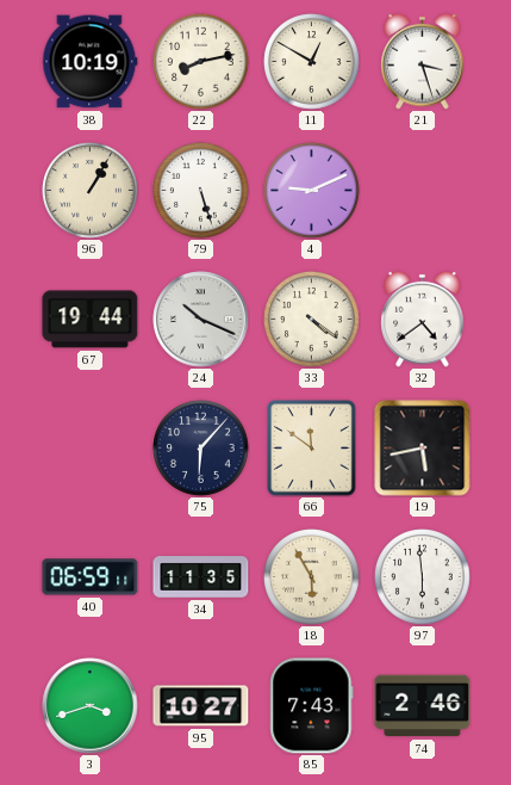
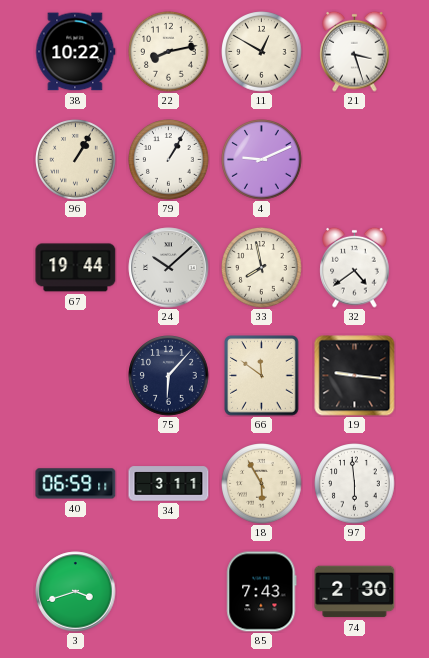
38: 10:19 -> 10:22 (76, 52)
79: 5:27 -> 1:05 (169, 160)
24: 10:19 -> 10:08 (169, 268)
33: 4:21 -> 7:58 (262, 268)
19: 5:43 -> 9:16 (355, 376)
34: 11:35 -> 3:11 (169, 484)
95: 10:27 -> none (201, 706)
74: 2:46 -> 2:30 (355, 592)
